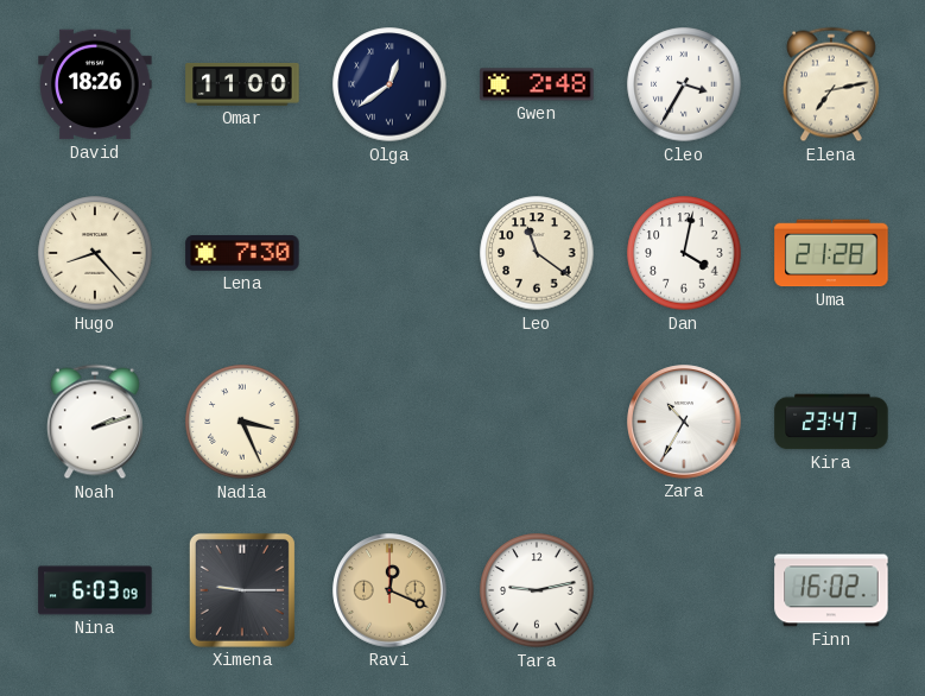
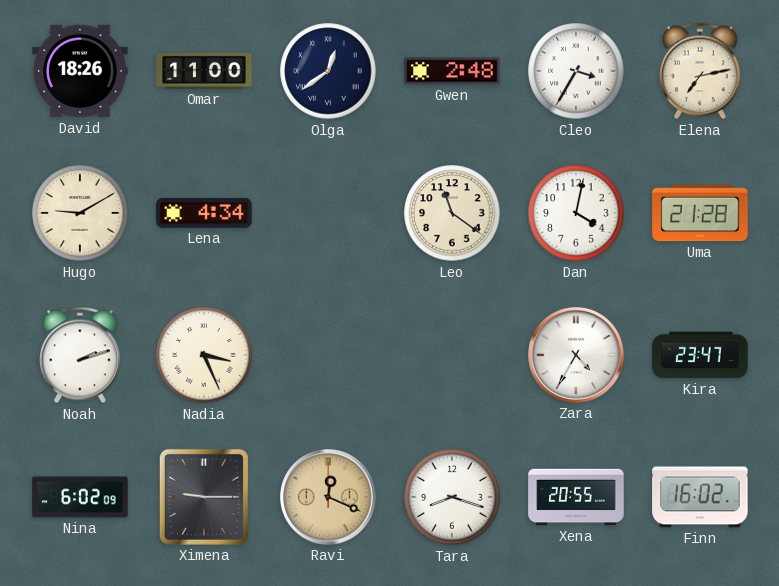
Hugo: 8:23 -> 9:10 (80, 213)
Lena: 7:30 -> 4:34 (204, 214)
Zara: 10:35 -> 4:35 (576, 355)
Nina: 6:03 -> 6:02 (80, 497)
Tara: 9:13 -> 8:18 (452, 497)
Xena: none -> 20:55 (576, 497)
